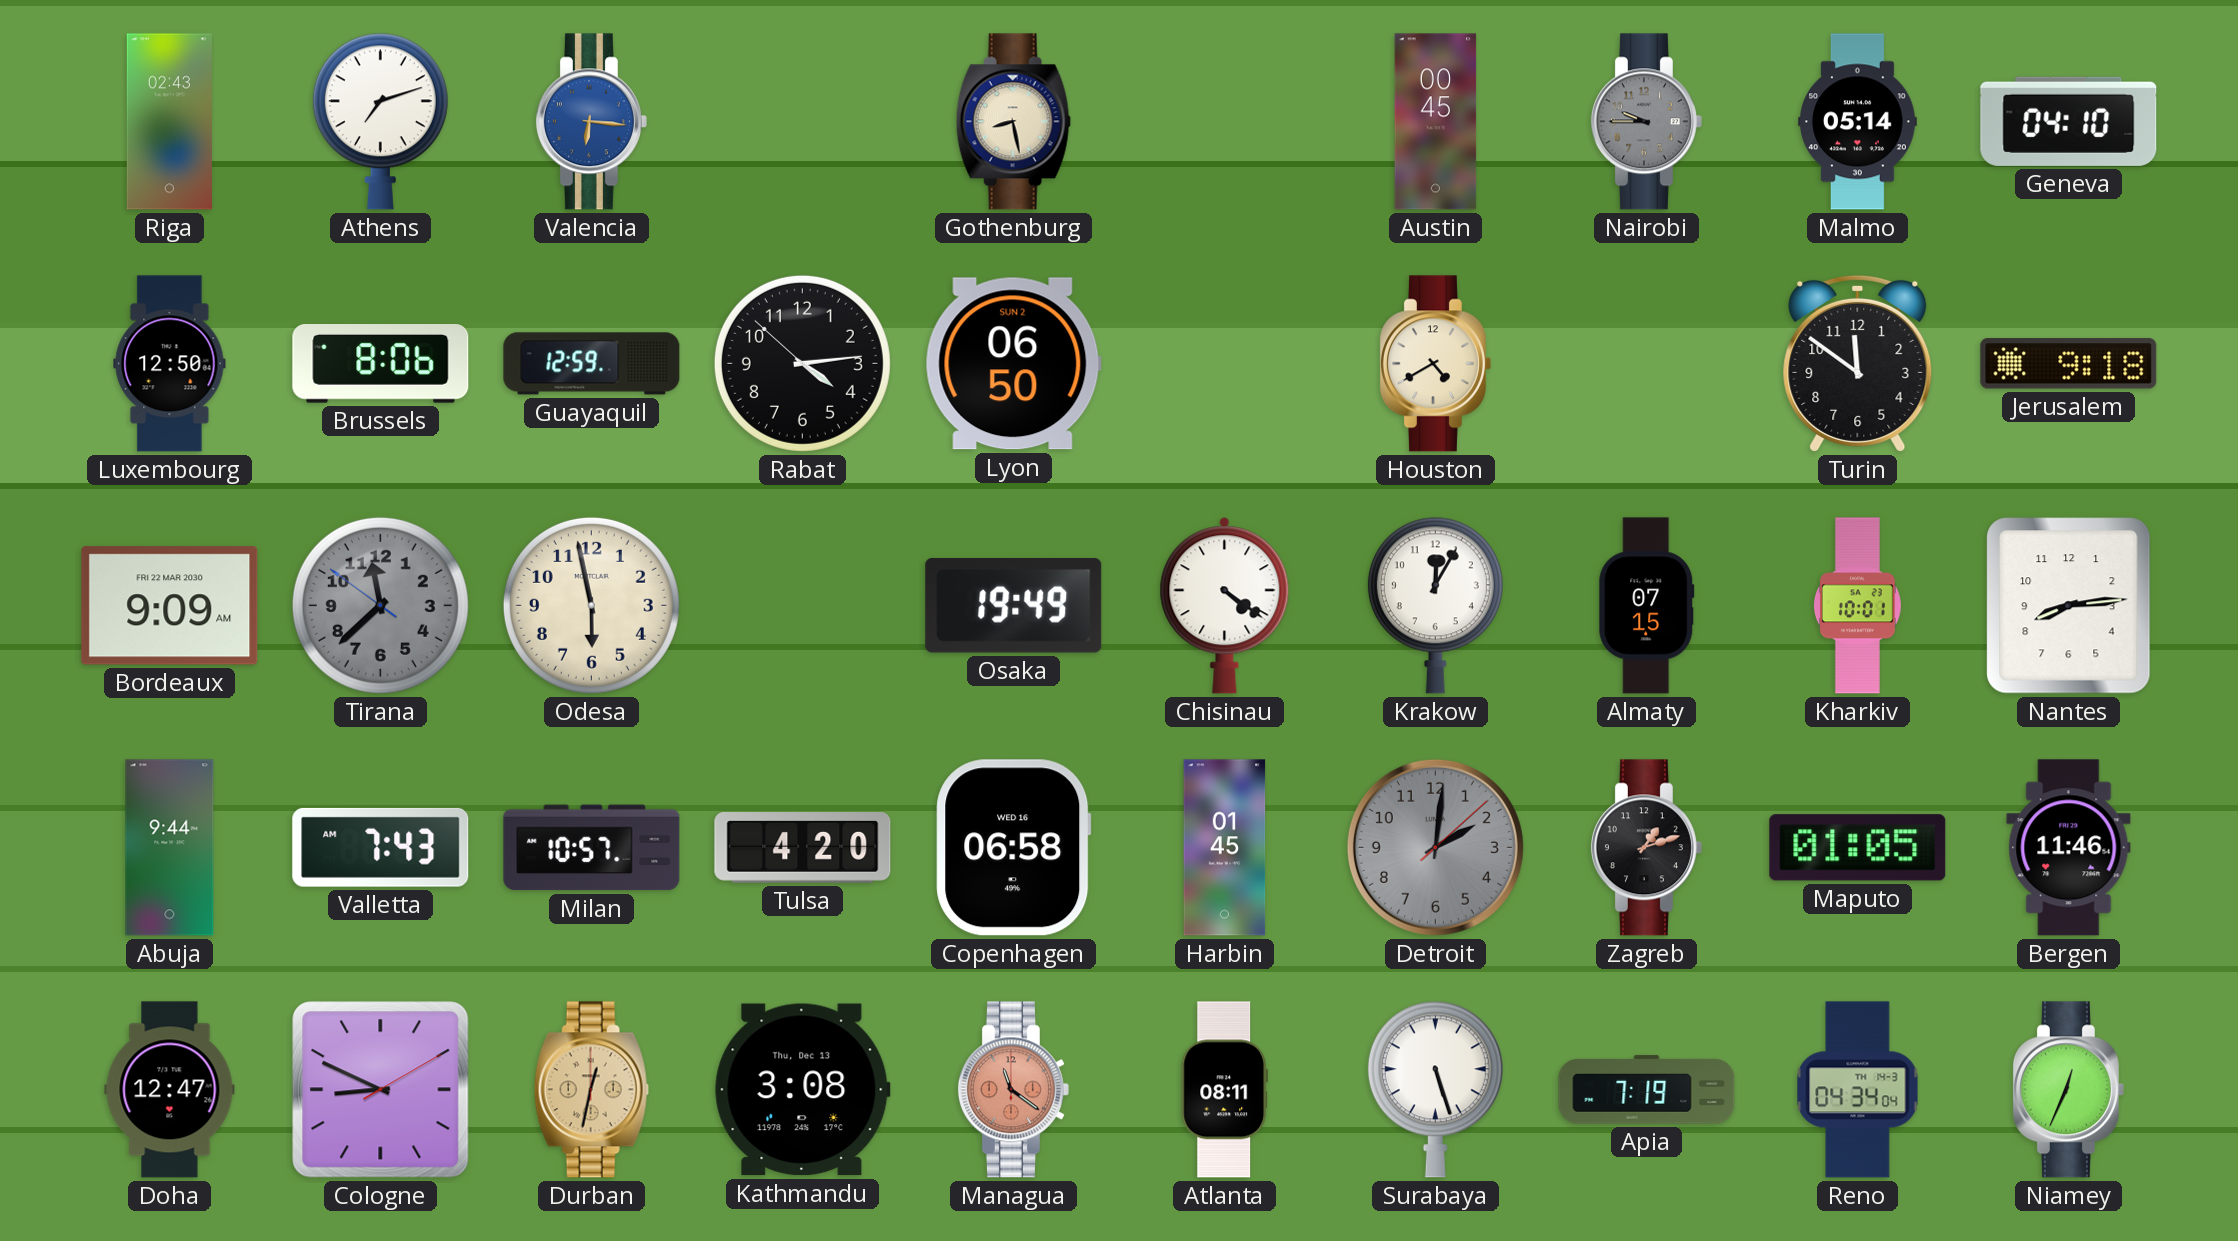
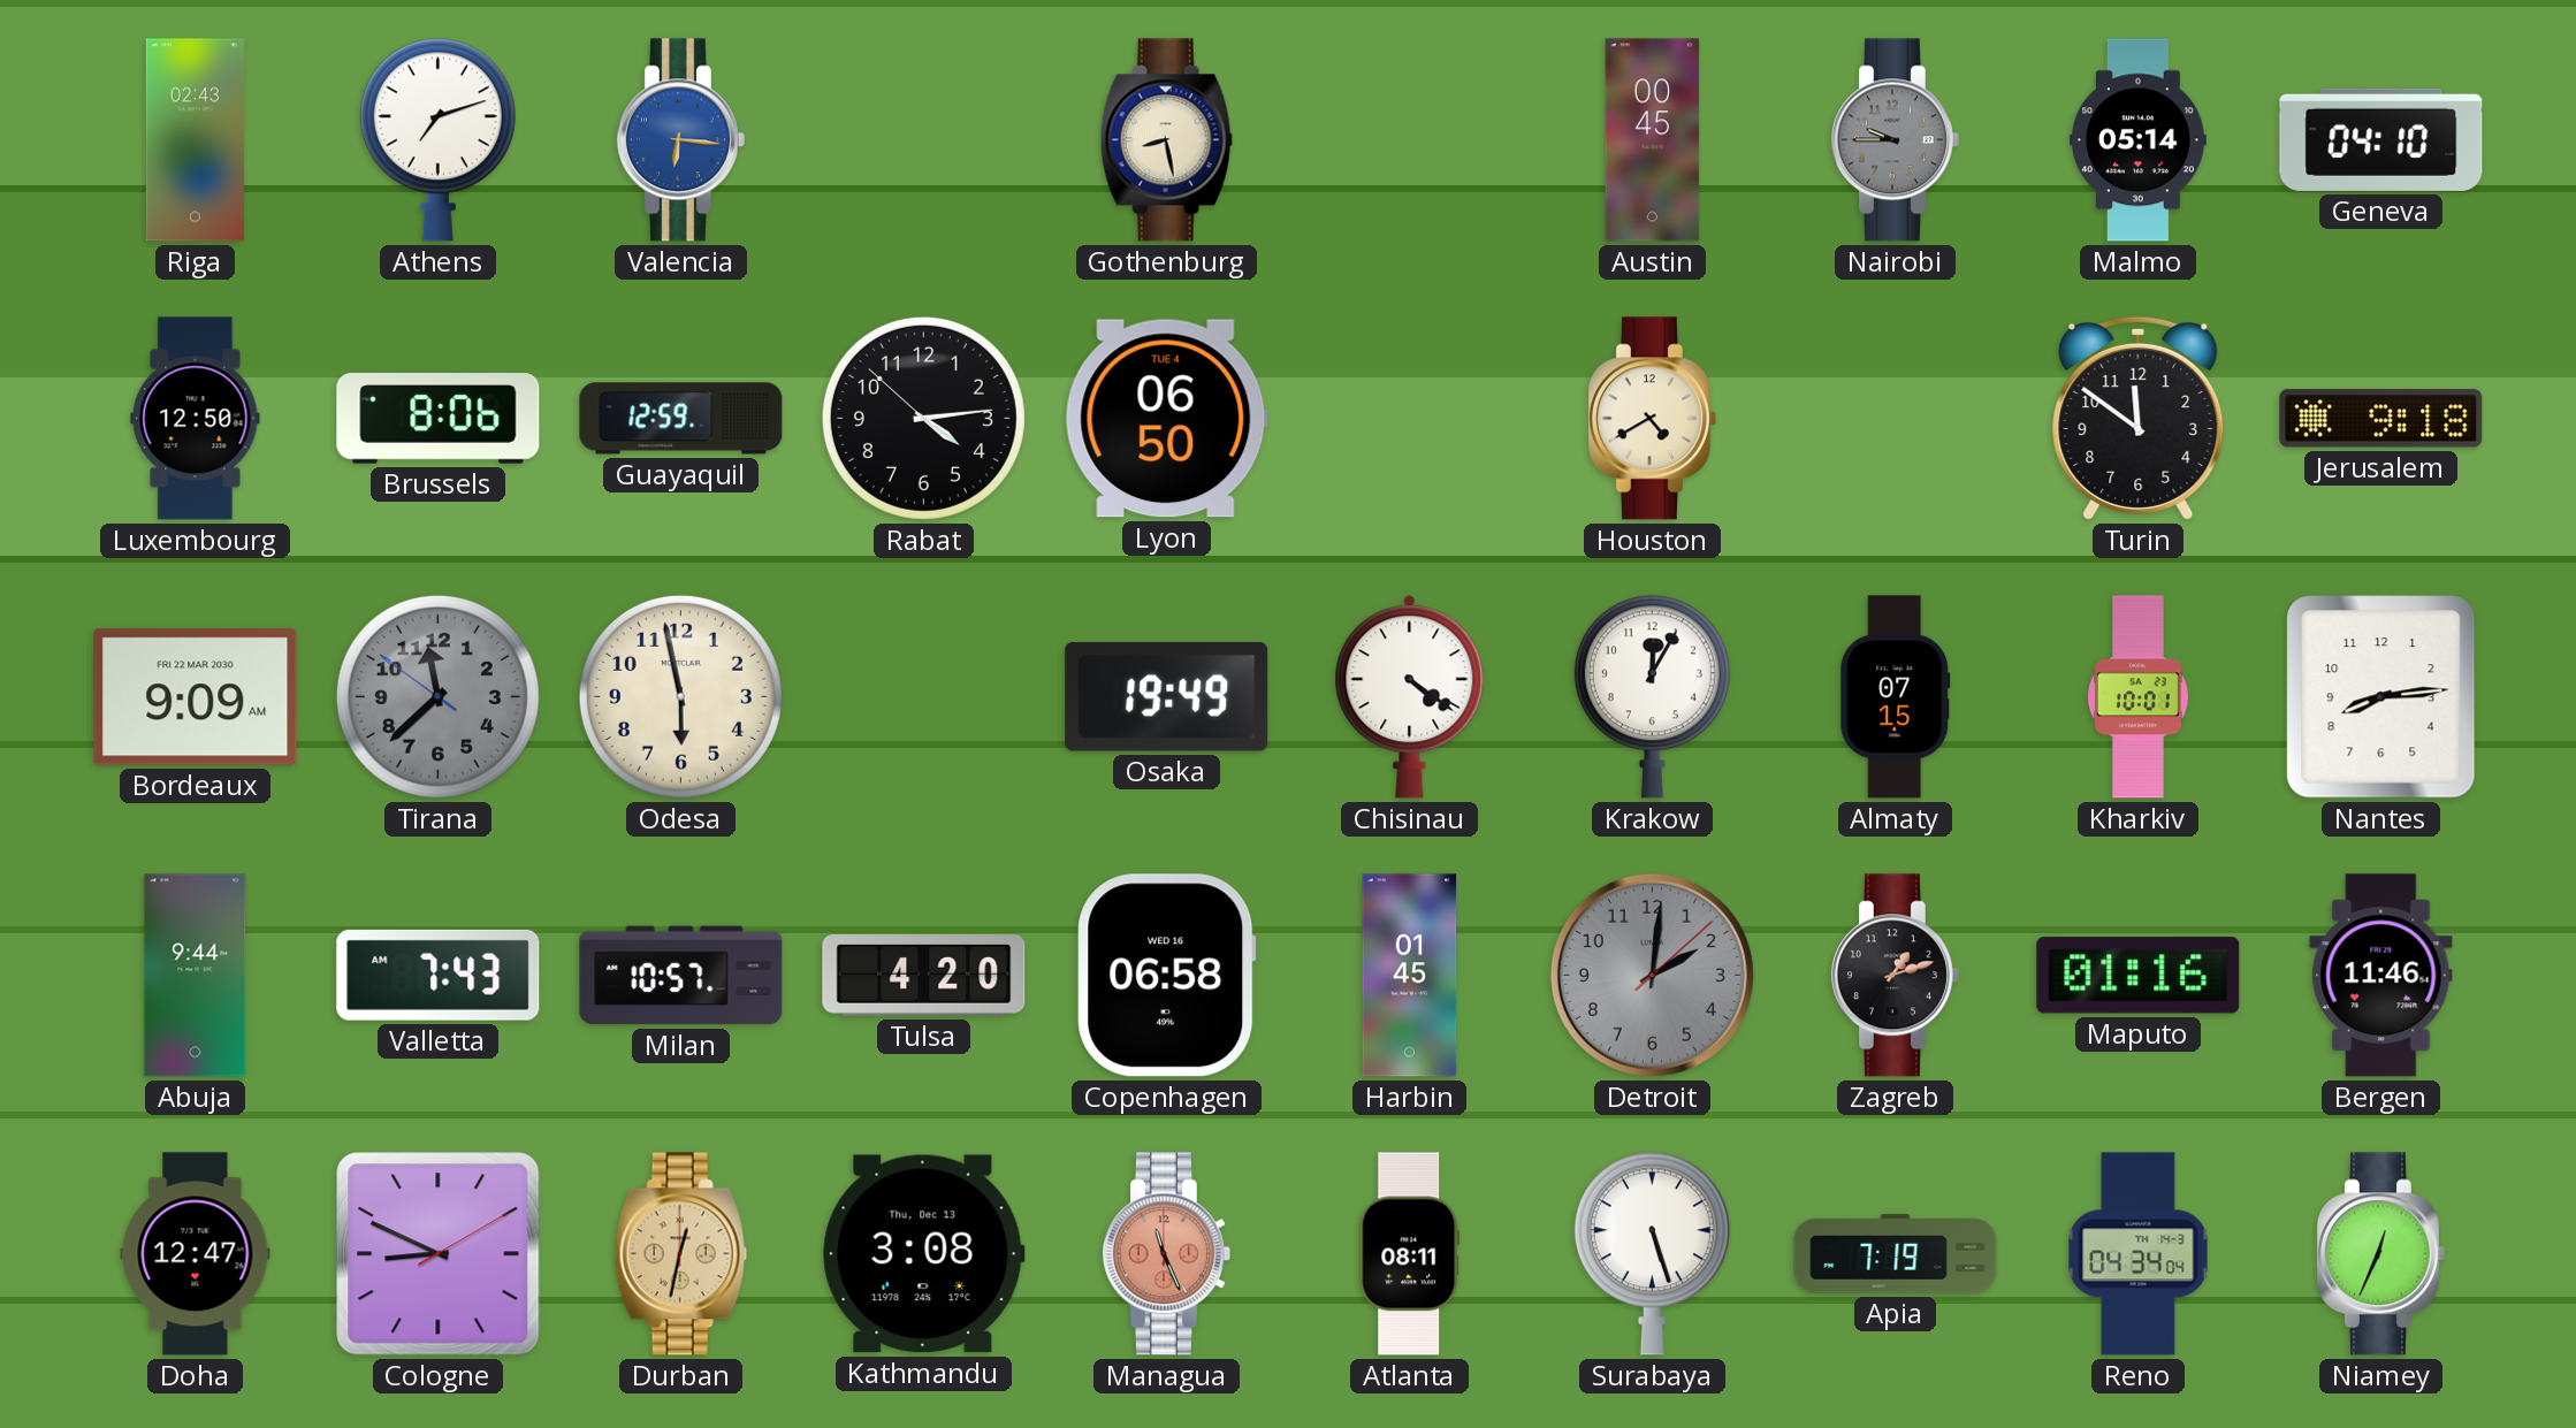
Lyon date: SUN 2 -> TUE 4 (1166, 419)
Maputo: 01:05 -> 01:16 (2139, 976)
Managua: 11:21 -> 11:26 (1166, 1254)
